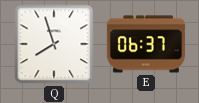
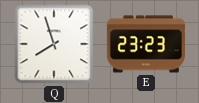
E: 06:37 -> 23:23 (146, 44)
